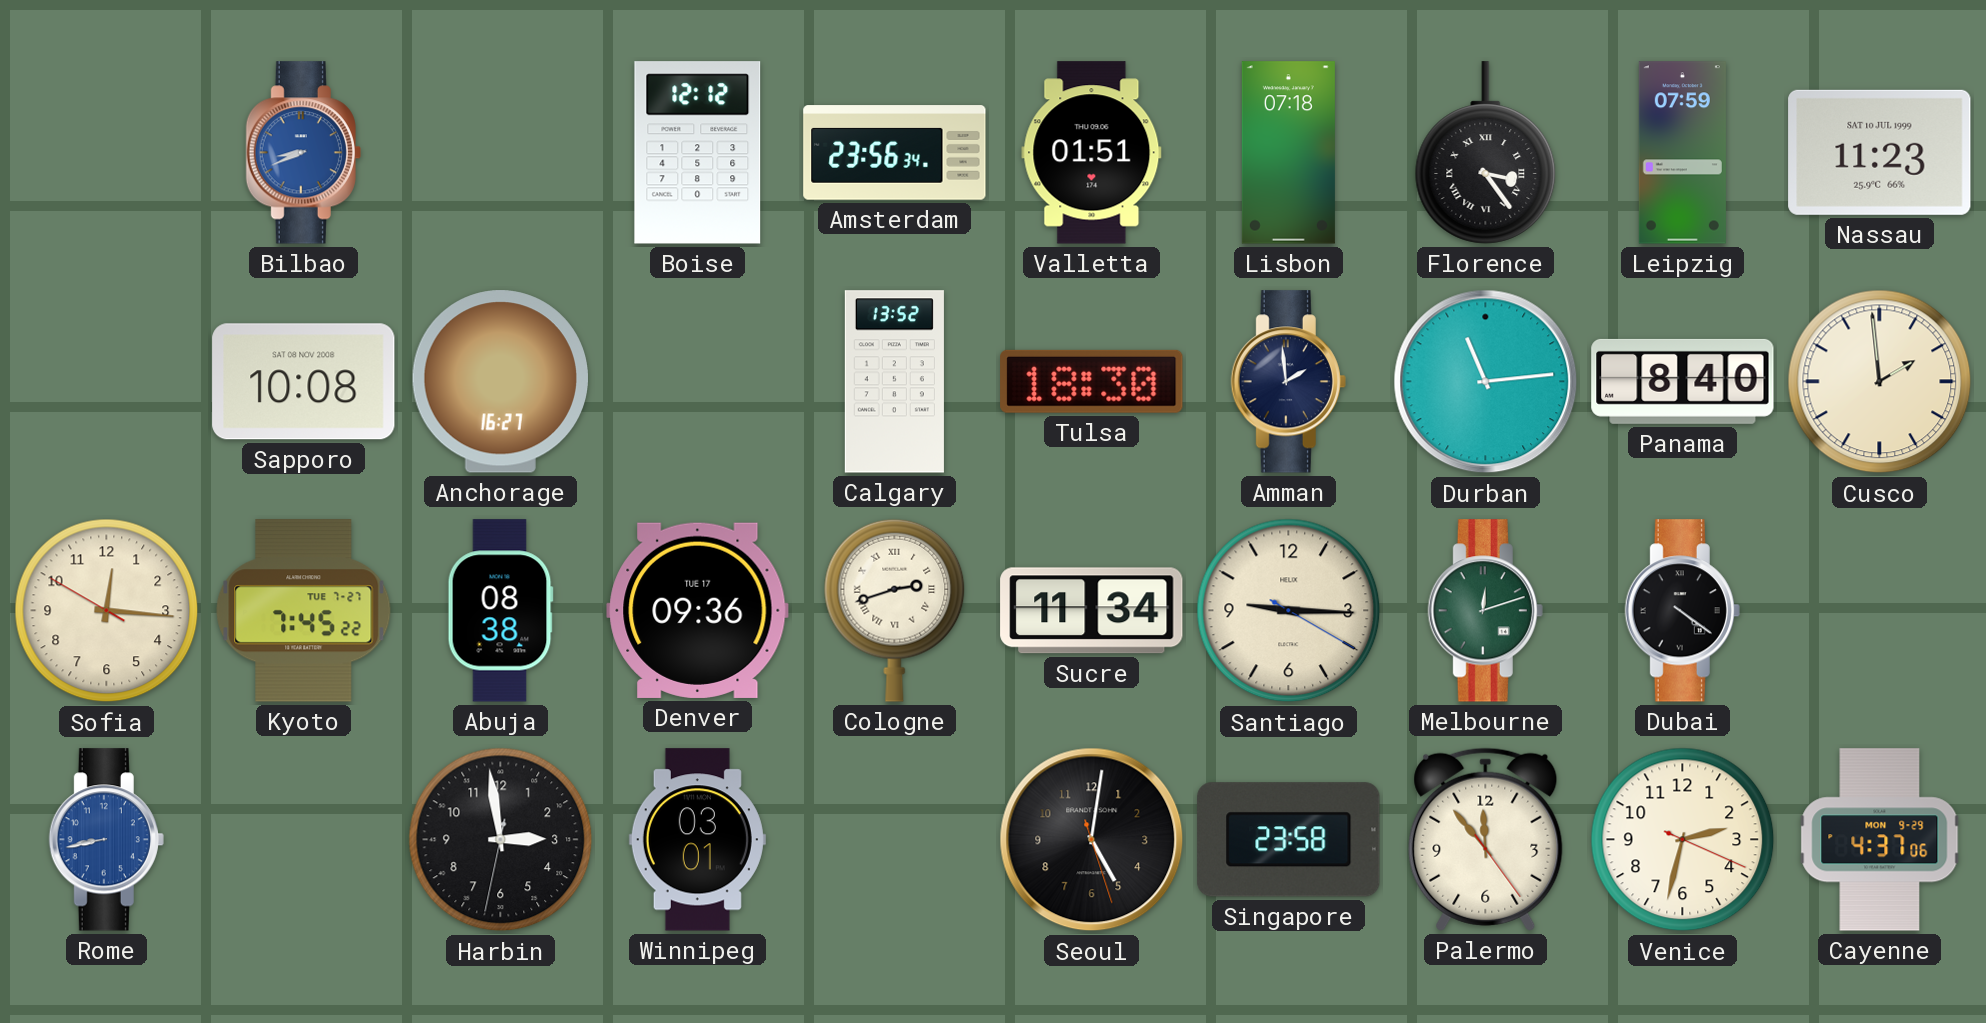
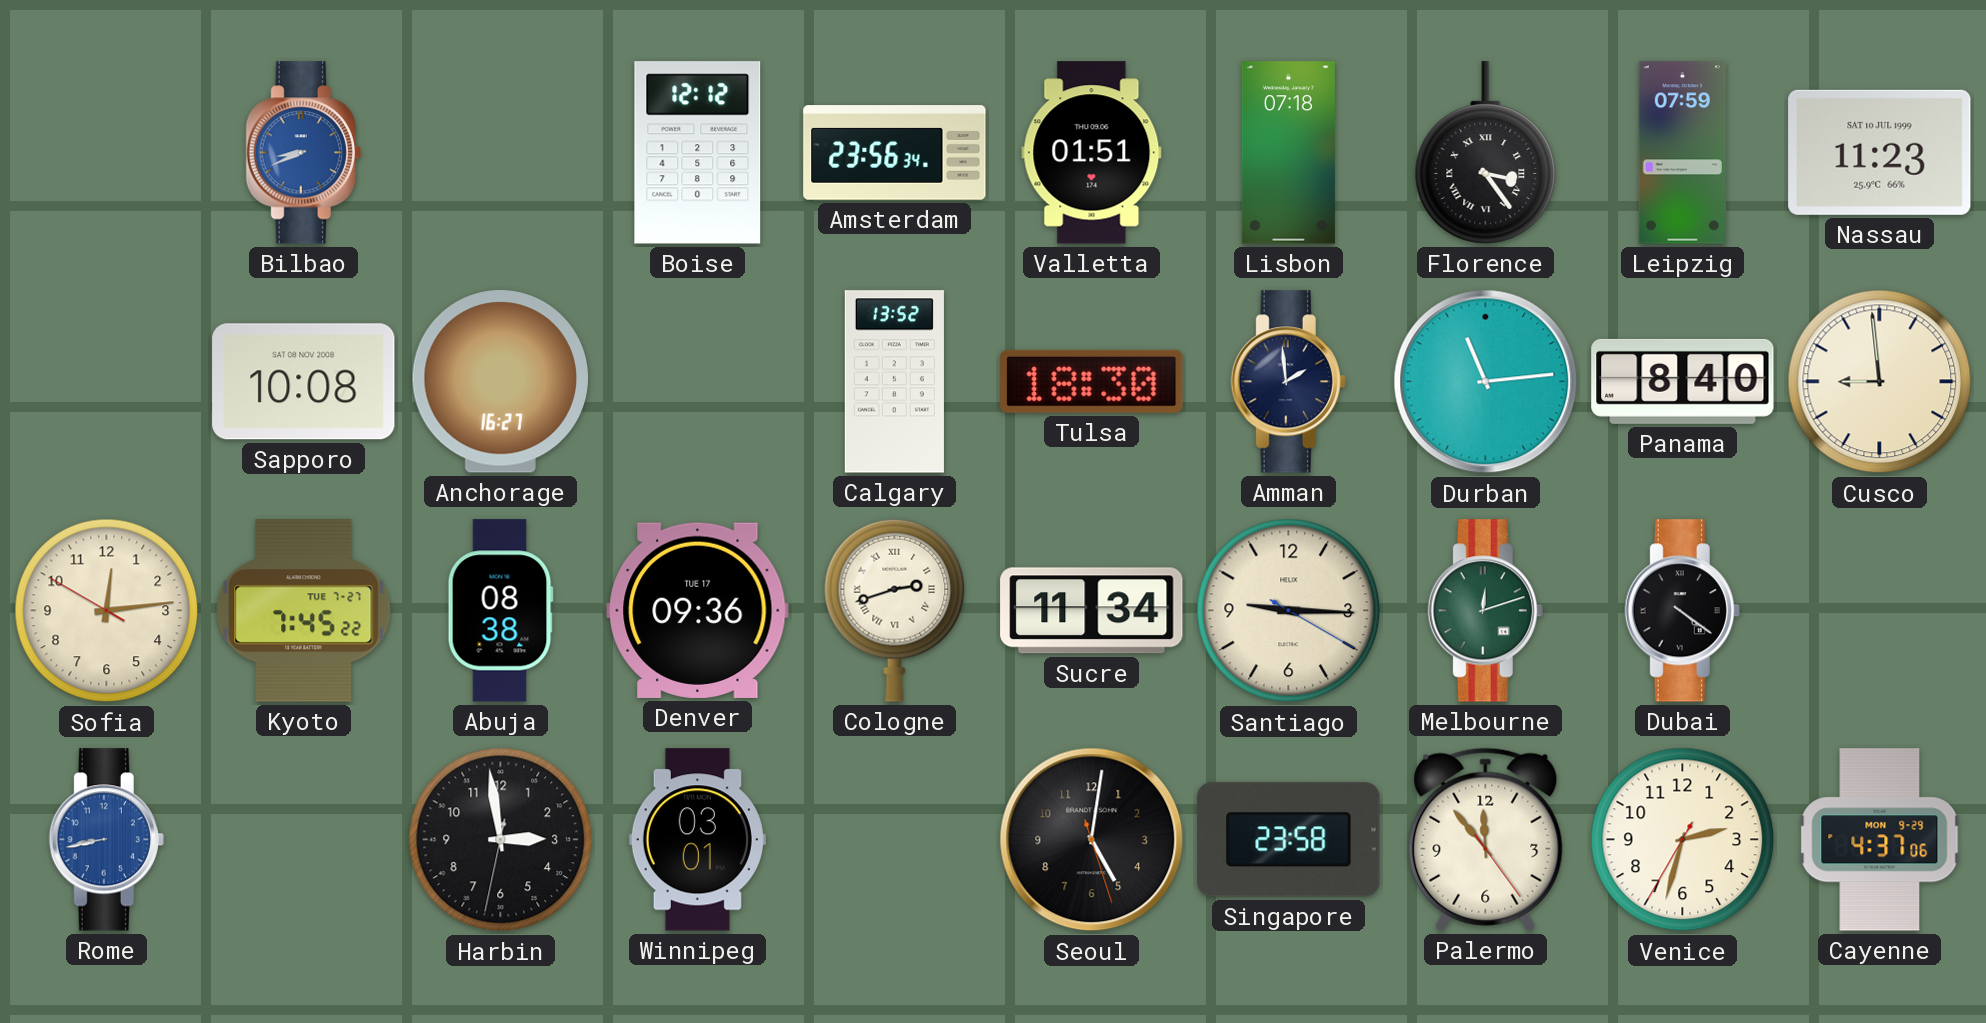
Cusco: 1:59 -> 8:59 (1880, 382)
Sofia: 12:15 -> 12:13 (107, 611)
Venice: 2:32:19 -> 2:32:35 (1683, 840)
